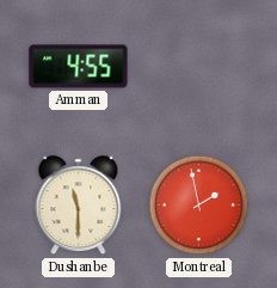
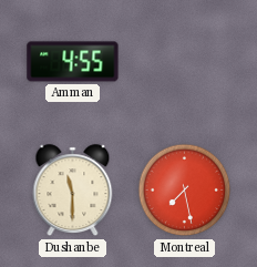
Montreal: 1:58 -> 7:28 (185, 191)
